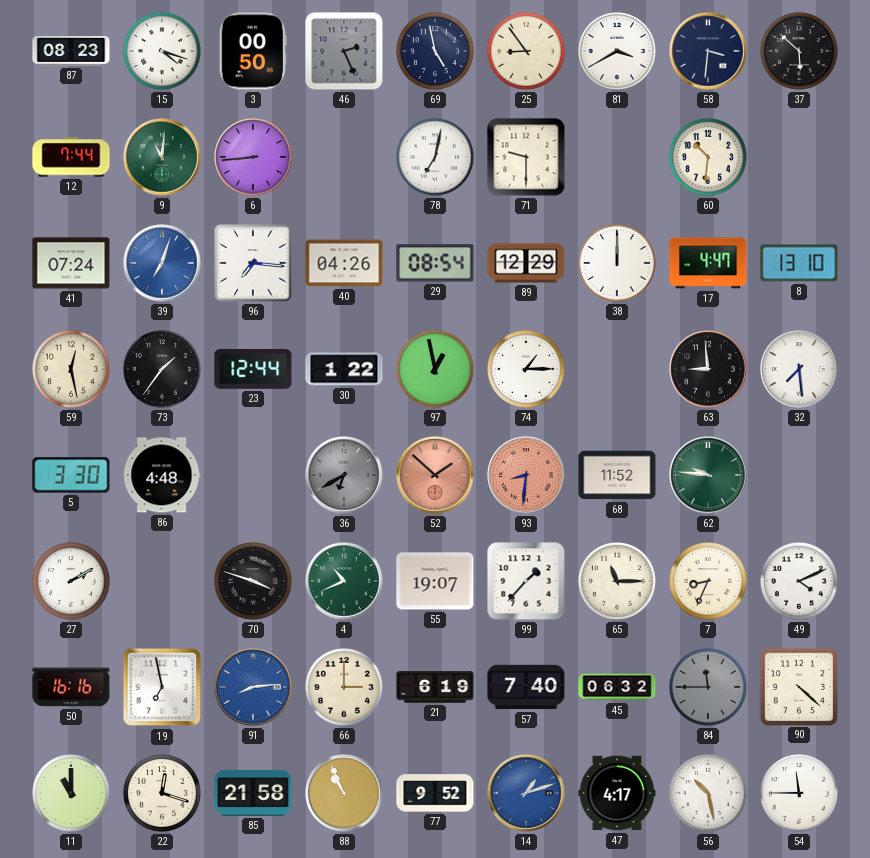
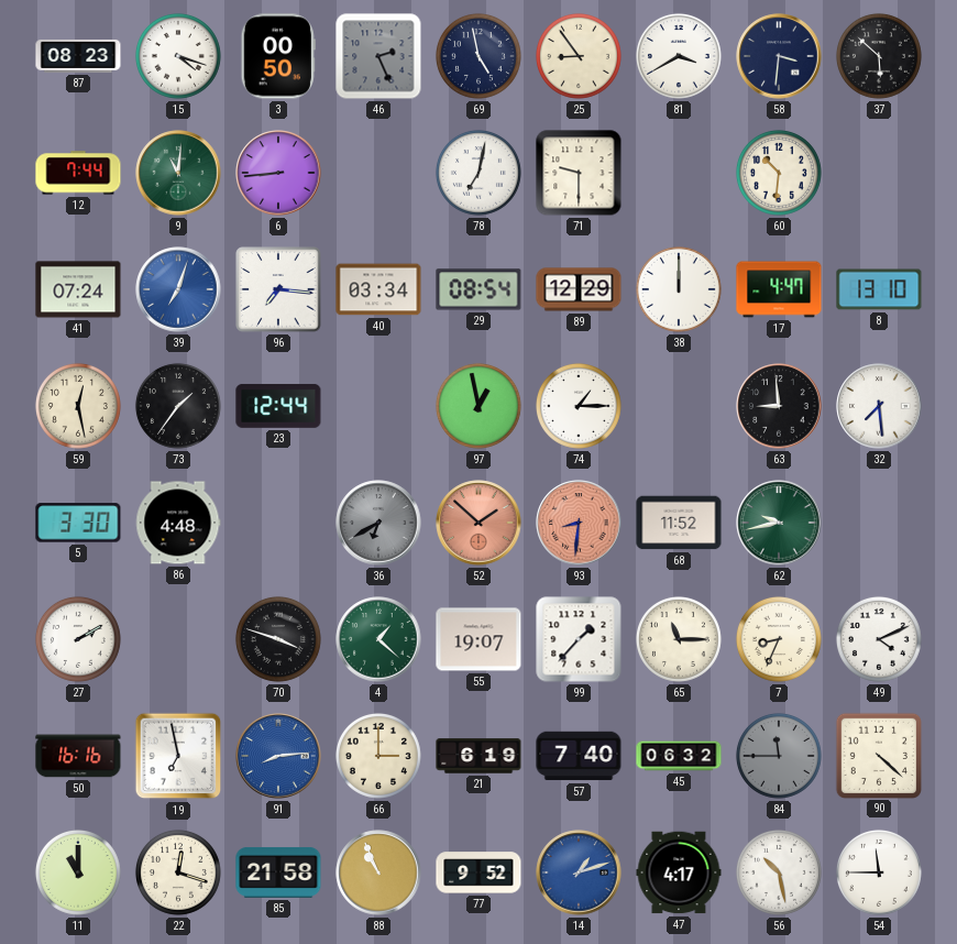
40: 04:26 -> 03:34 (378, 289)
30: 1:22 -> none (344, 369)
62: 9:46 -> 9:43 (779, 523)
4: 10:41 -> 1:22 (378, 639)
